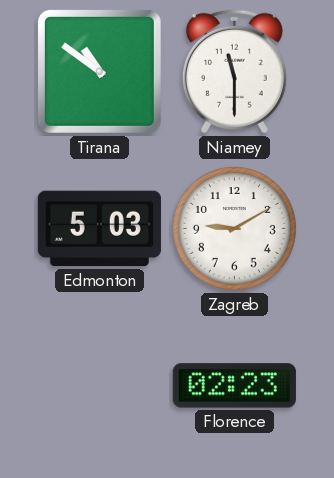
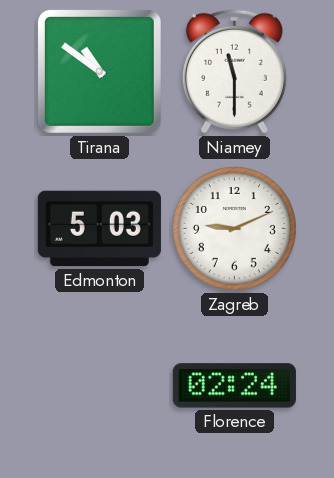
Zagreb: 9:10 -> 9:11 (234, 228)
Florence: 02:23 -> 02:24 (234, 386)
